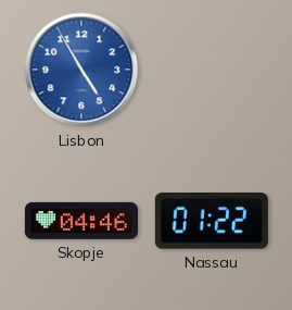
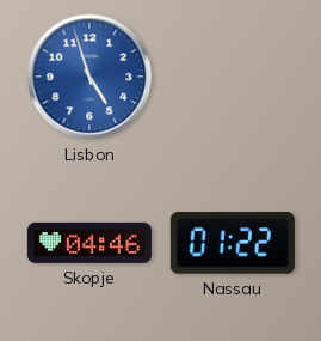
Lisbon: 4:55 -> 4:57 (89, 77)
